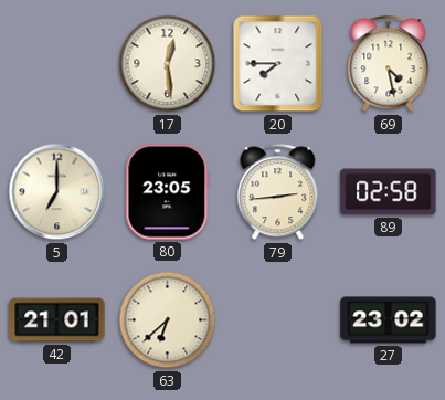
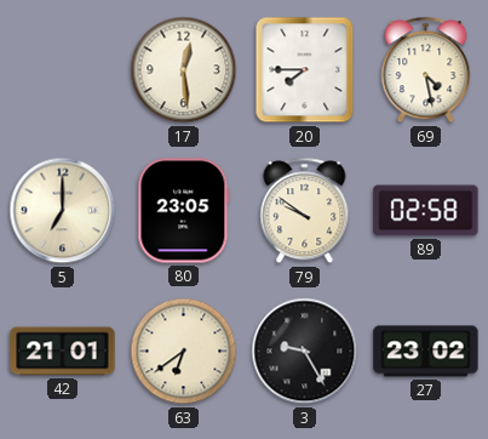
79: 2:44 -> 9:51 (305, 211)
63: 6:38 -> 6:39 (184, 352)
3: none -> 9:25 (305, 352)
